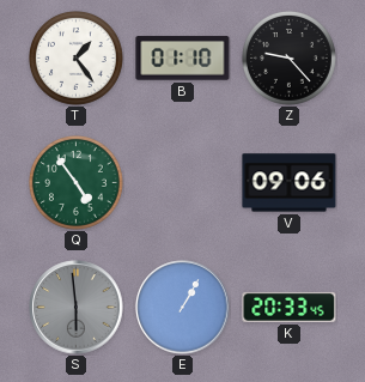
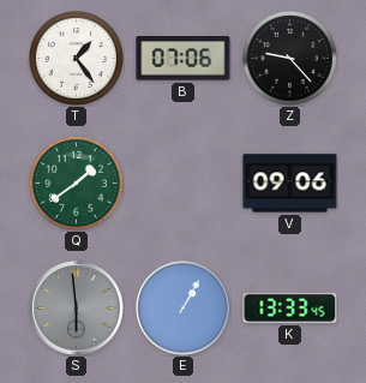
B: 01:10 -> 07:06 (184, 59)
Q: 4:54 -> 1:39 (77, 184)
K: 20:33 -> 13:33 (290, 307)
